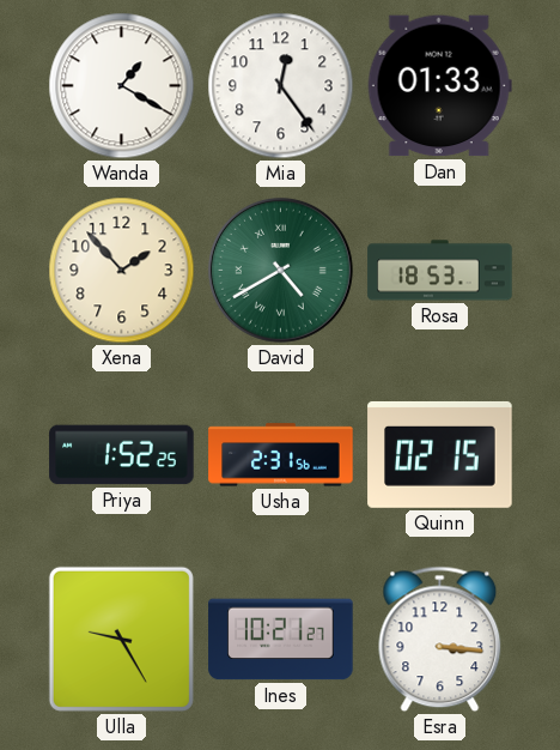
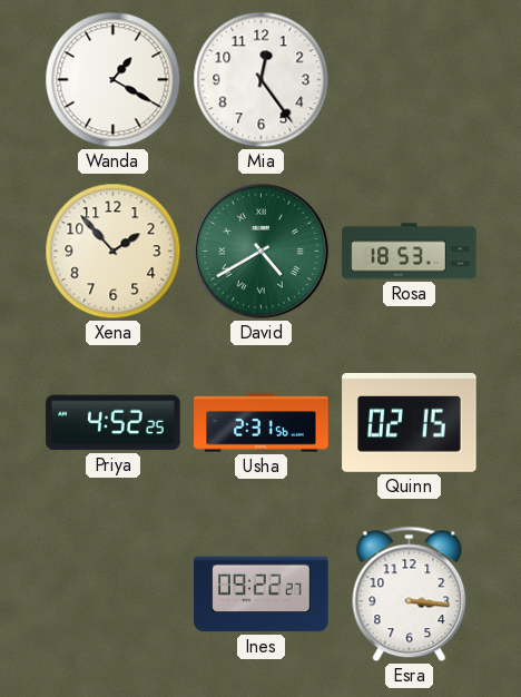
Dan: 01:33 -> none (439, 86)
Priya: 1:52 -> 4:52 (114, 423)
Ulla: 9:25 -> none (121, 639)
Ines: 10:21 -> 09:22 (262, 595)
